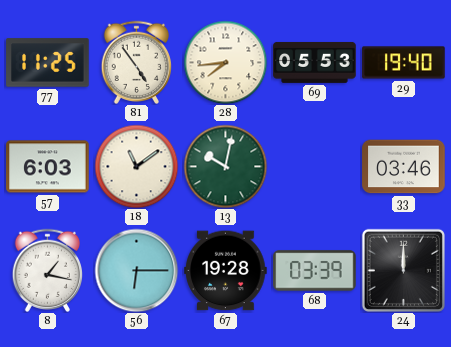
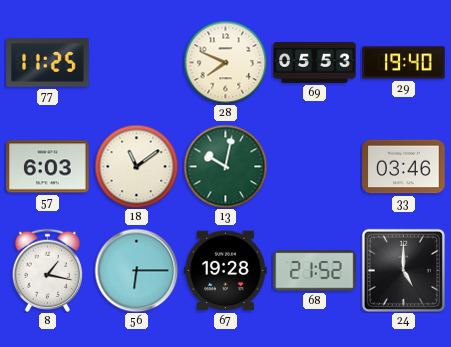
81: 4:54 -> none (136, 62)
28: 7:44 -> 7:49 (225, 62)
68: 03:39 -> 21:52 (315, 271)
24: 12:00 -> 5:00 (403, 270)
